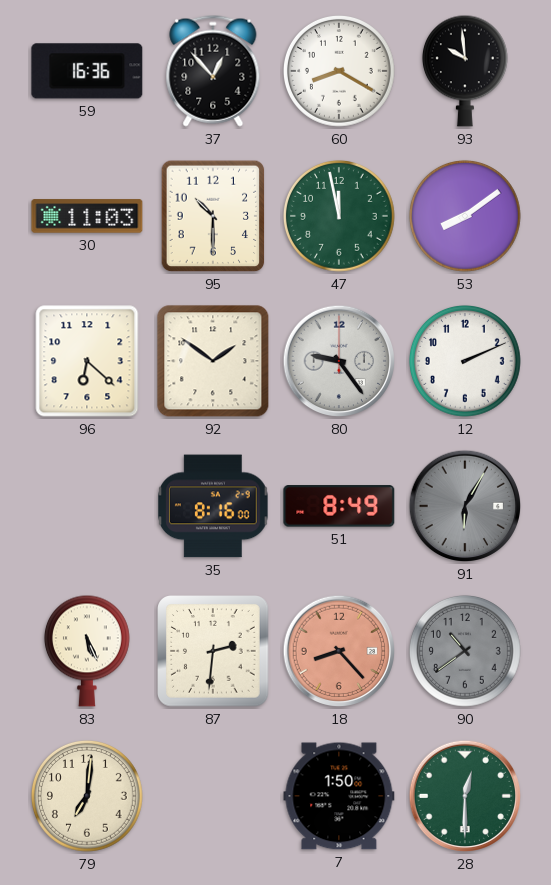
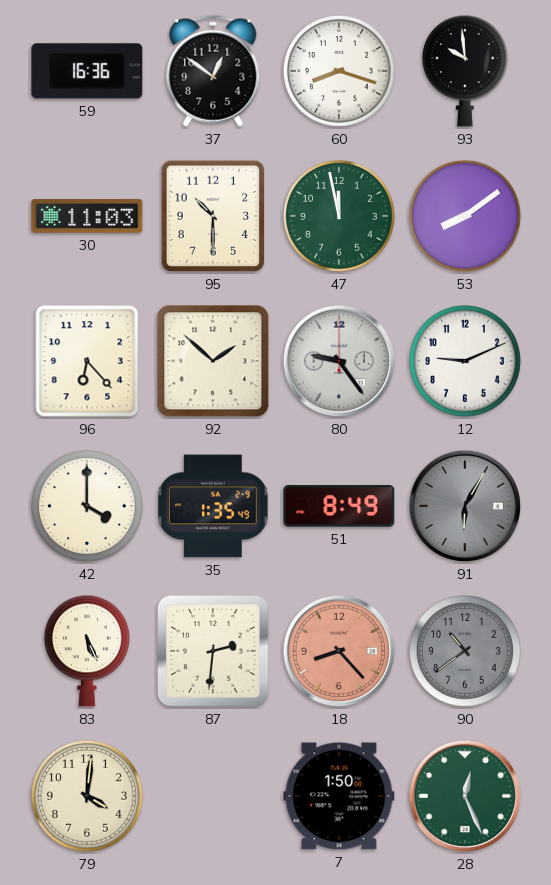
37: 12:53 -> 12:51 (213, 71)
60: 8:20 -> 8:18 (339, 71)
96: 6:22 -> 6:23 (87, 361)
92: 1:51 -> 1:52 (213, 361)
12: 2:11 -> 9:11 (465, 361)
42: none -> 4:00 (87, 506)
35: 8:16 -> 1:35 (213, 506)
79: 7:01 -> 4:01 (87, 796)
28: 12:30 -> 12:26 (465, 796)
